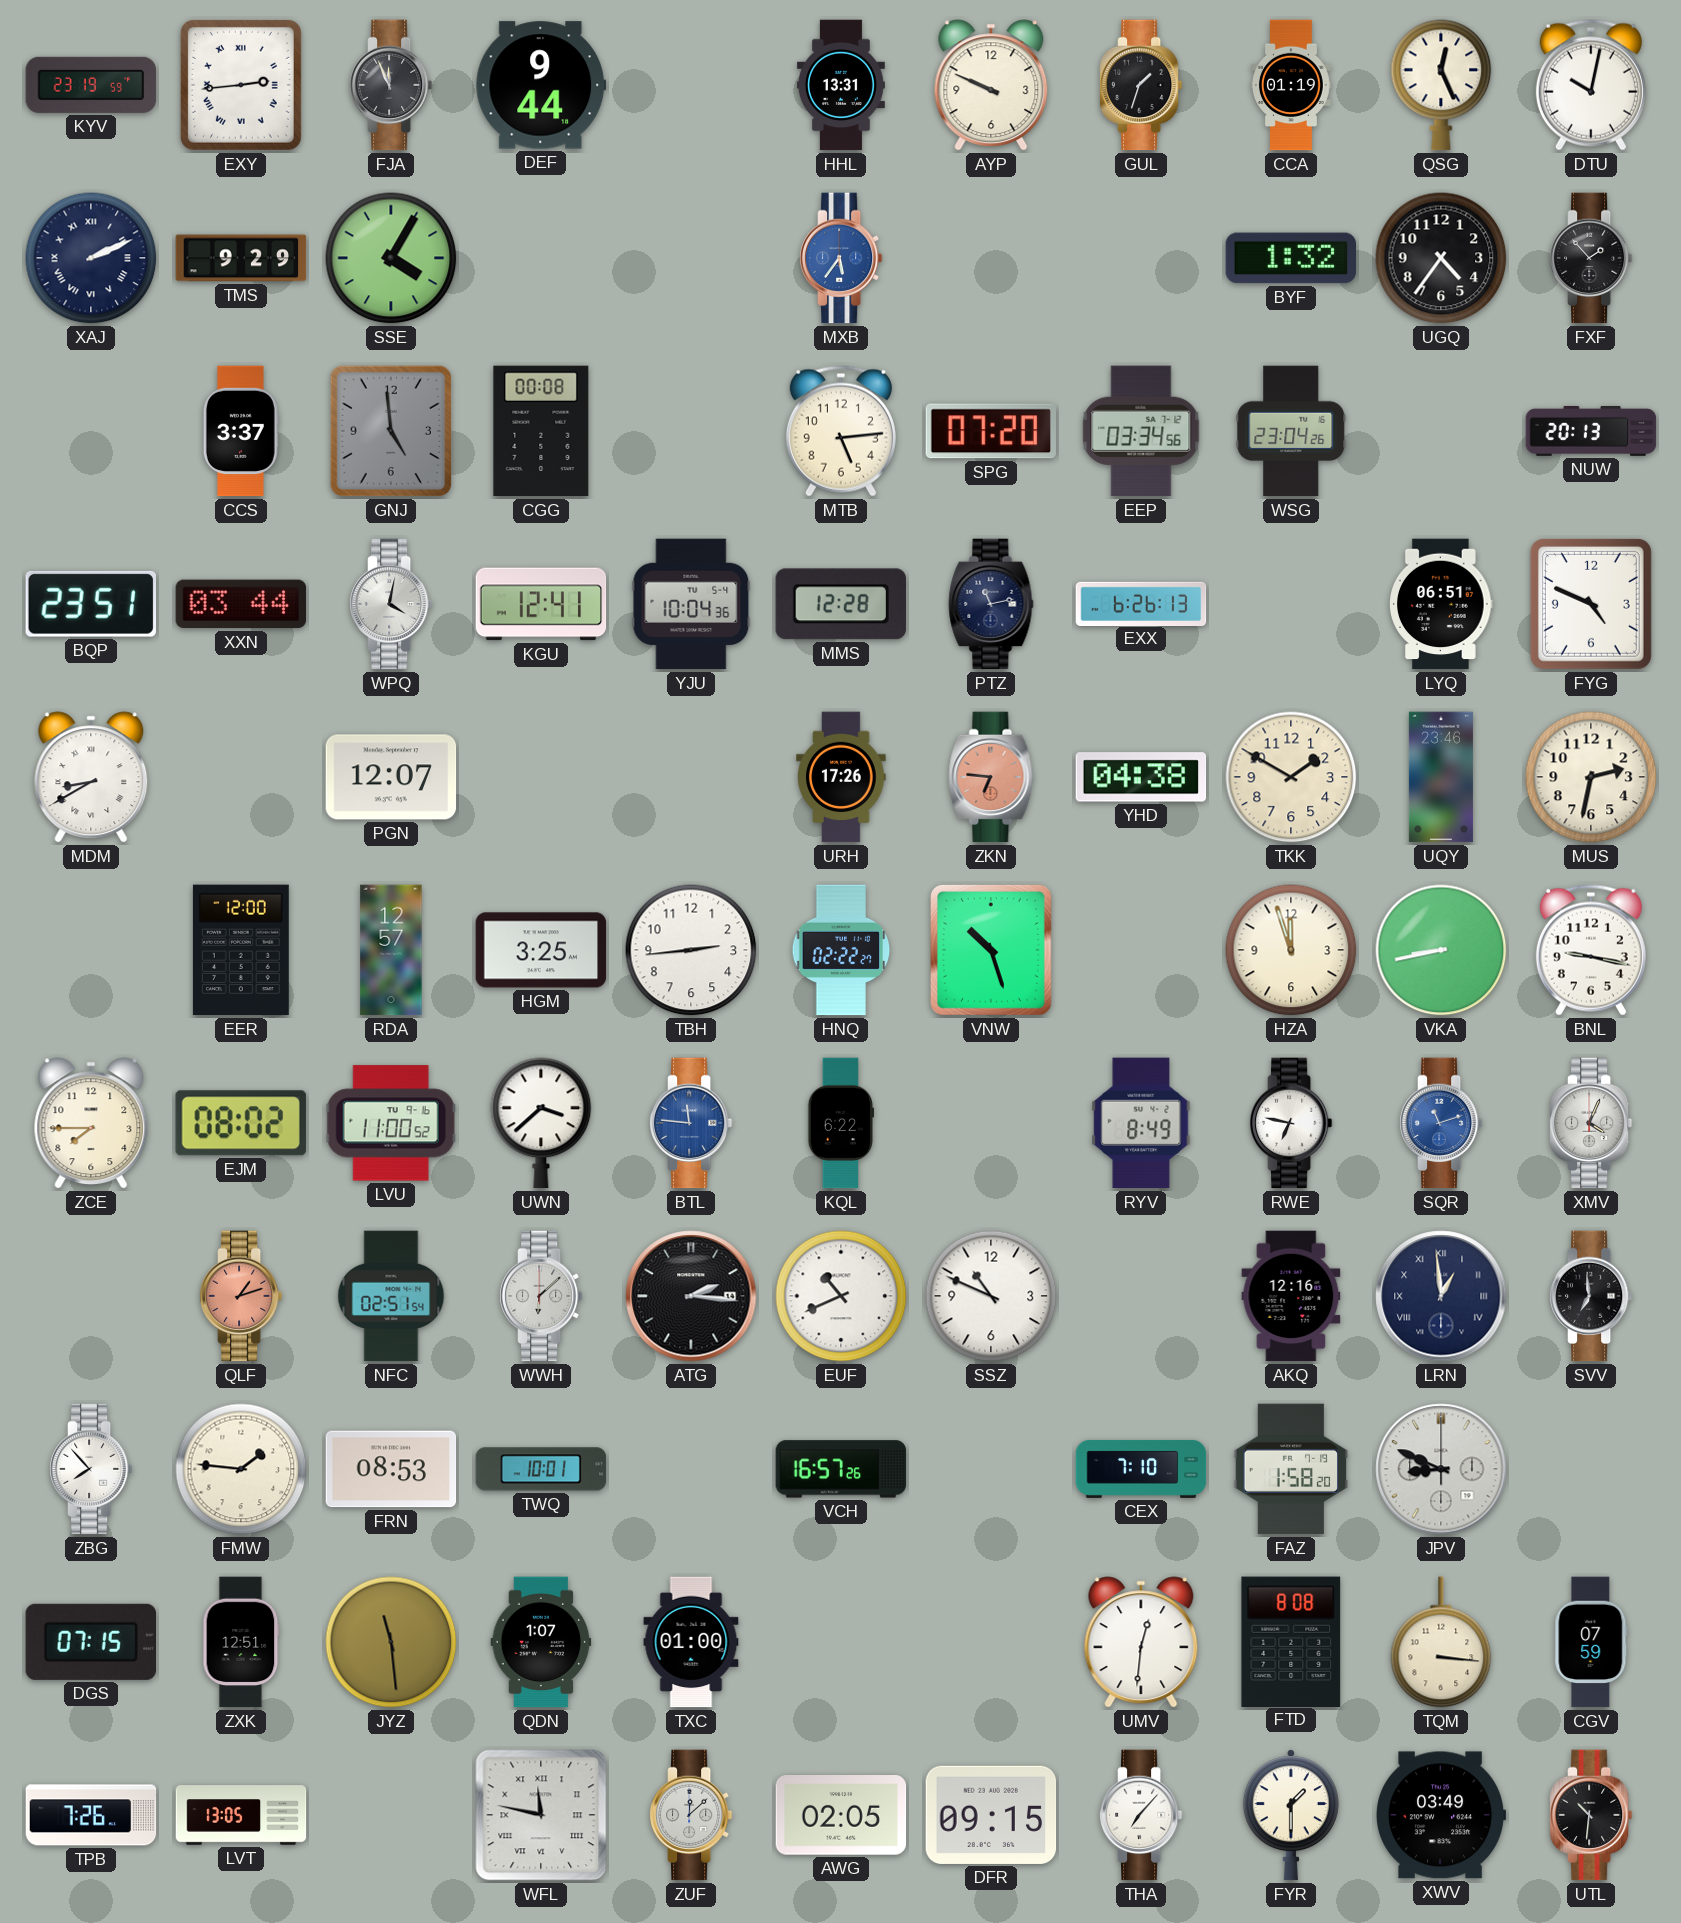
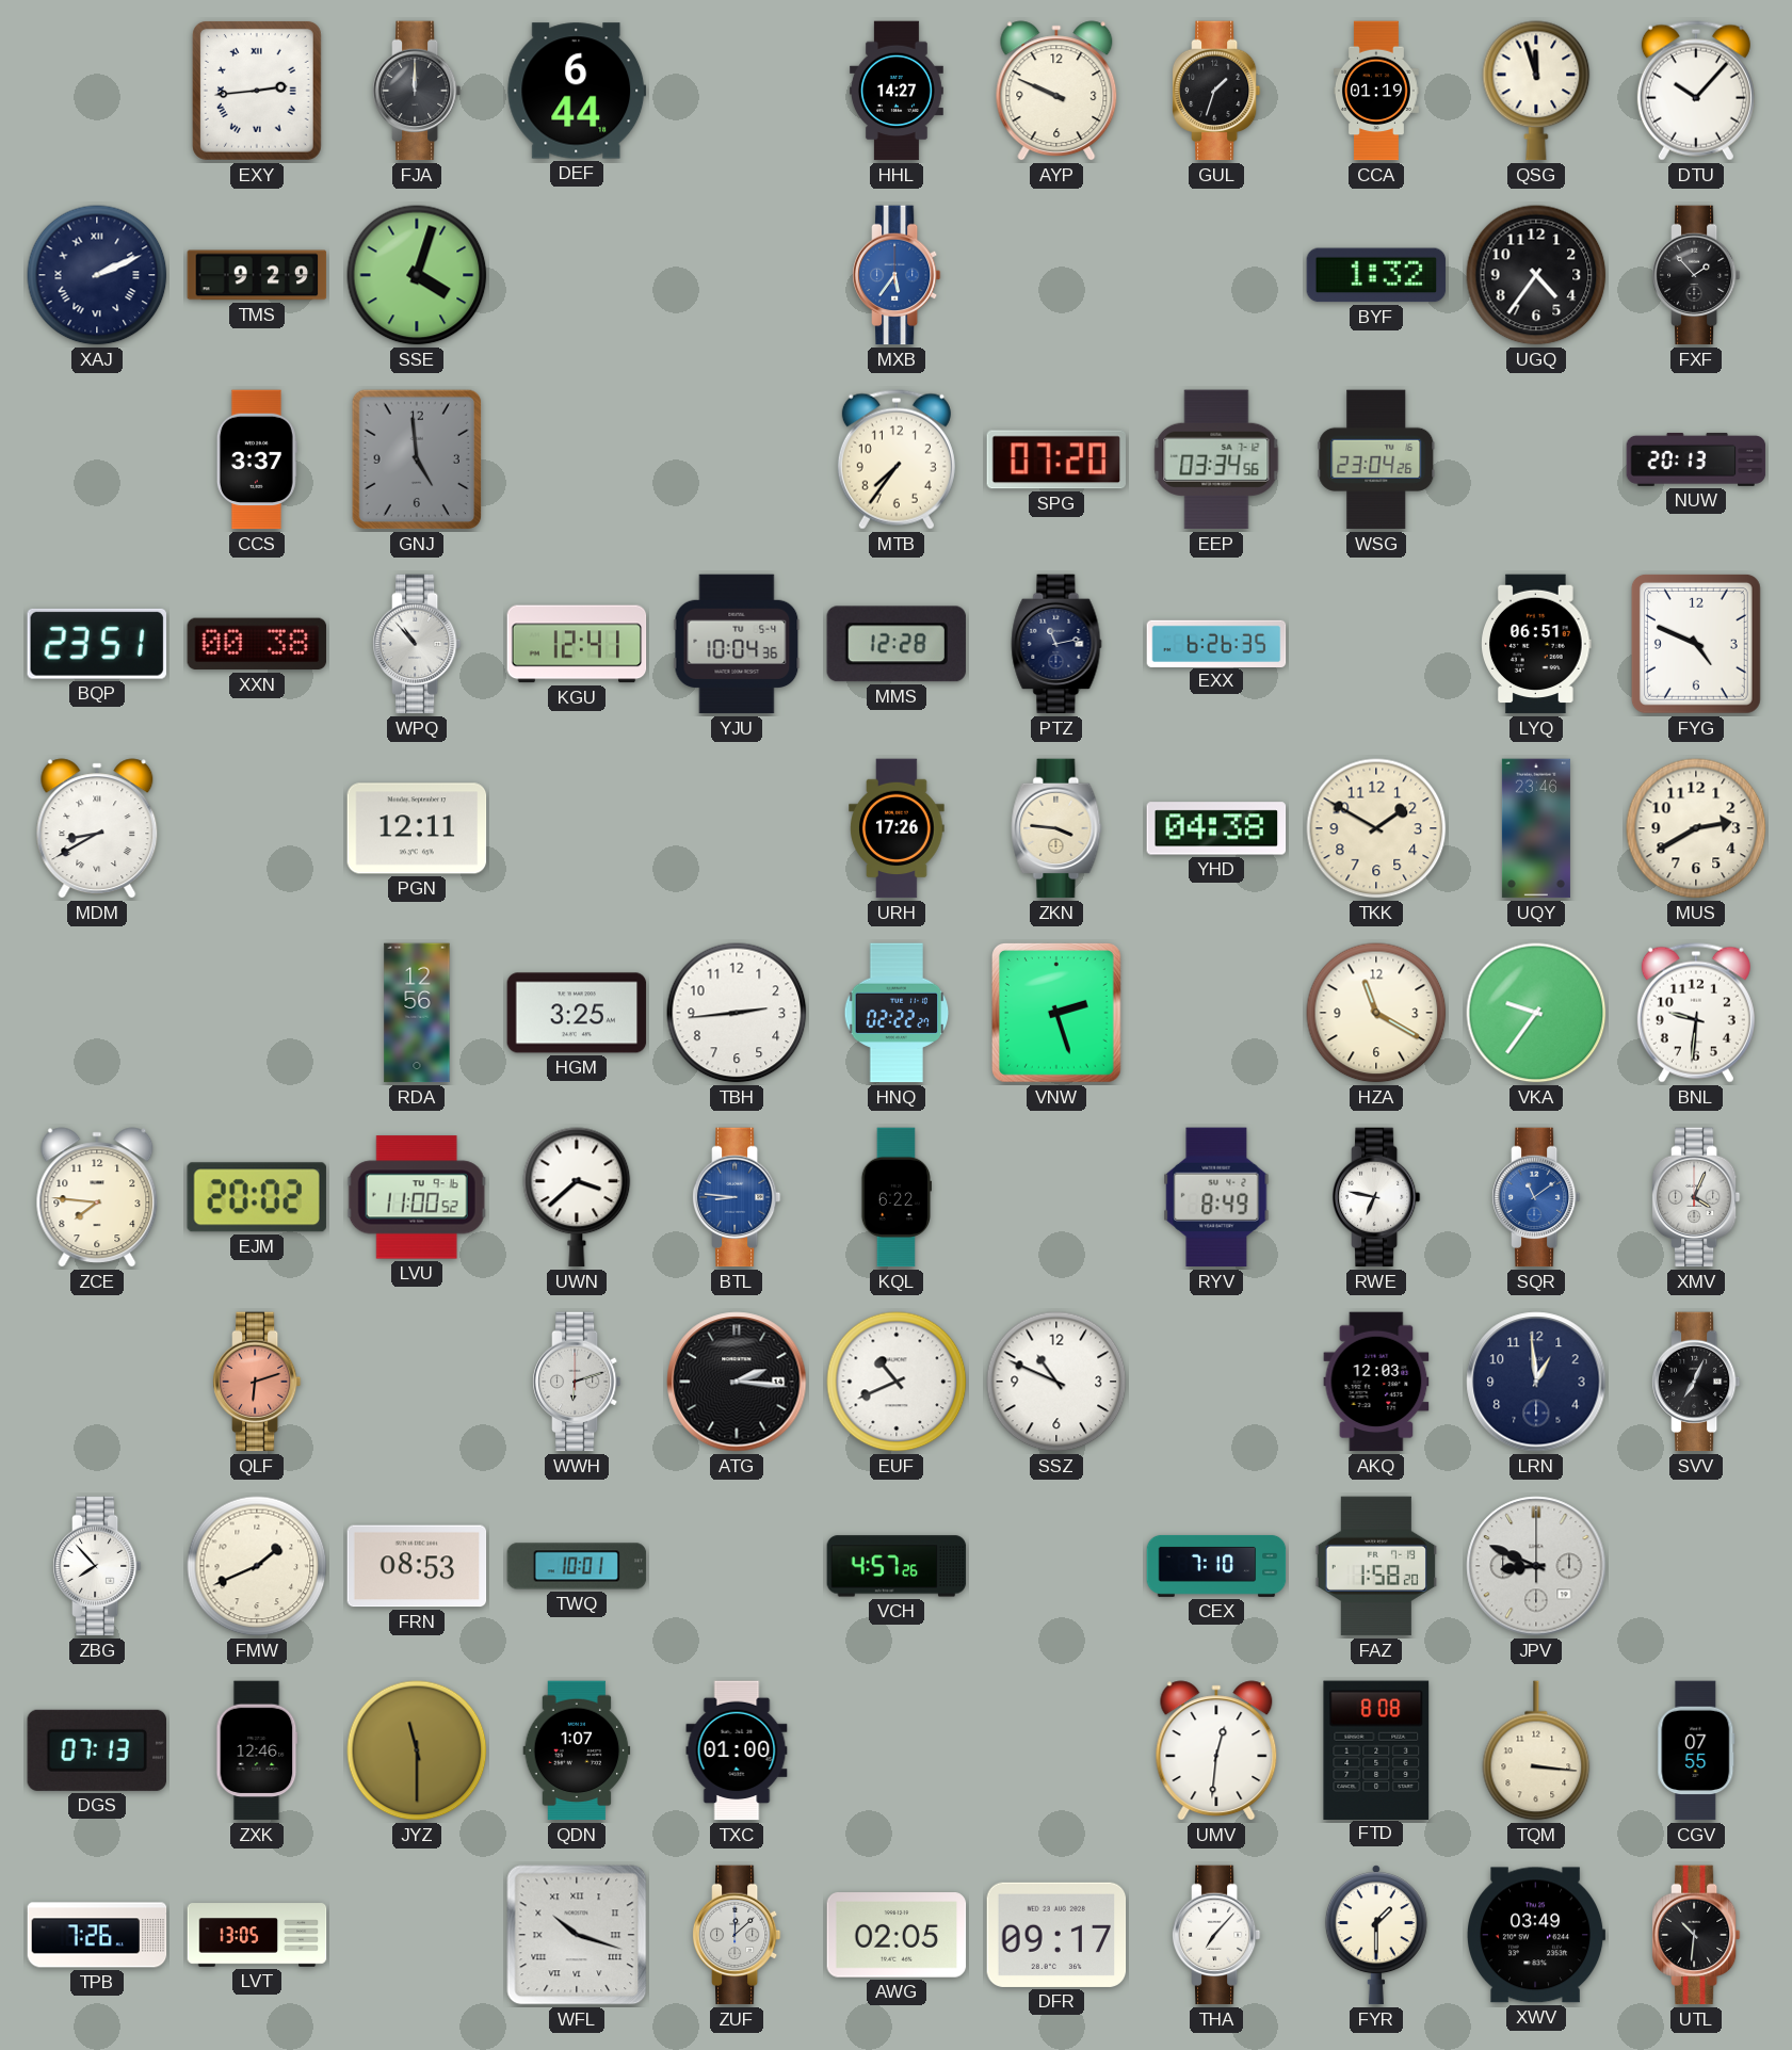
KYV: 23:19 -> none (91, 85)
FJA: 11:56 -> 12:00 (417, 91)
DEF: 9:44 -> 6:44 (577, 91)
HHL: 13:31 -> 14:27 (897, 91)
QSG: 12:26 -> 11:57 (1536, 91)
DTU: 10:02 -> 10:07 (1696, 91)
SSE: 4:05 -> 4:03 (417, 275)
CGG: 00:08 -> none (541, 431)
MTB: 5:14 -> 7:36 (897, 459)
XXN: 03:44 -> 00:38 (257, 644)
WPQ: 4:02 -> 10:53 (417, 644)
EXX: 6:26:13 -> 6:26:35 (1216, 643)
PGN: 12:07 -> 12:11 (417, 828)
ZKN: 6:46 -> 3:46 (1056, 828)
ZKN dial: salmon -> cream (1056, 828)
MUS: 2:32 -> 2:40 (1696, 828)
EER: 12:00 -> none (241, 950)
RDA: 12:57 -> 12:56 (417, 1013)
VNW: 10:27 -> 2:27 (1056, 1014)
HZA: 11:57 -> 11:20 (1376, 1013)
VKA: 8:43 -> 9:36 (1536, 1013)
BNL: 9:17 -> 9:31 (1696, 1013)
ZCE: 7:45 -> 7:46 (97, 1197)
EJM: 08:02 -> 20:02 (257, 1197)
BTL: 11:46 -> 8:46 (737, 1197)
SQR: 11:12 -> 11:09 (1536, 1197)
QLF: 1:12 -> 6:12 (257, 1382)
NFC: 02:51 -> none (391, 1296)
WWH: 6:08 -> 6:12 (577, 1382)
AKQ: 12:16 -> 12:03 (1376, 1382)
LRN numerals: Roman -> Arabic (1536, 1382)
SVV: 6:59 -> 7:04 (1696, 1382)
FMW: 1:46 -> 1:41 (257, 1566)
VCH: 16:57 -> 4:57 (897, 1566)
DGS: 07:15 -> 07:13 (96, 1750)
ZXK: 12:51 -> 12:46 (257, 1750)
JYZ: 11:29 -> 11:30 (417, 1750)
CGV: 07:59 -> 07:55 (1696, 1750)
WFL: 11:47 -> 10:18 (577, 1935)
DFR: 09:15 -> 09:17 (1056, 1935)
